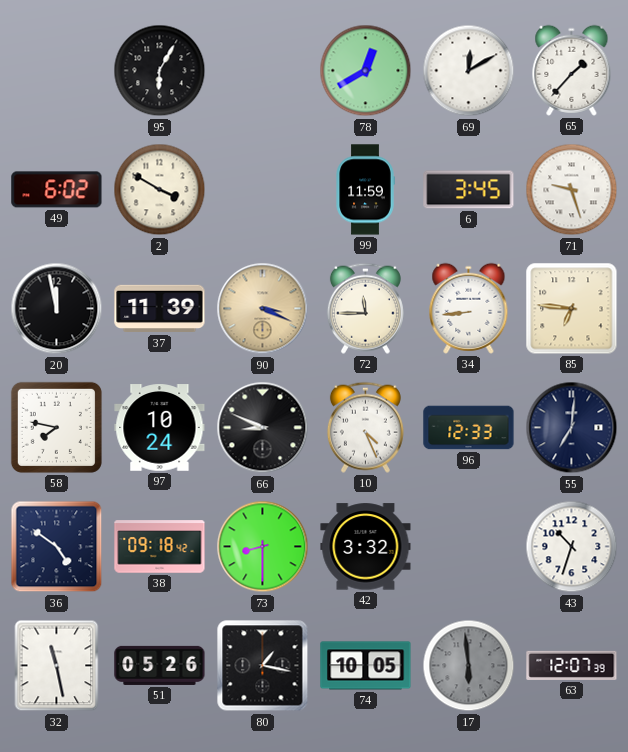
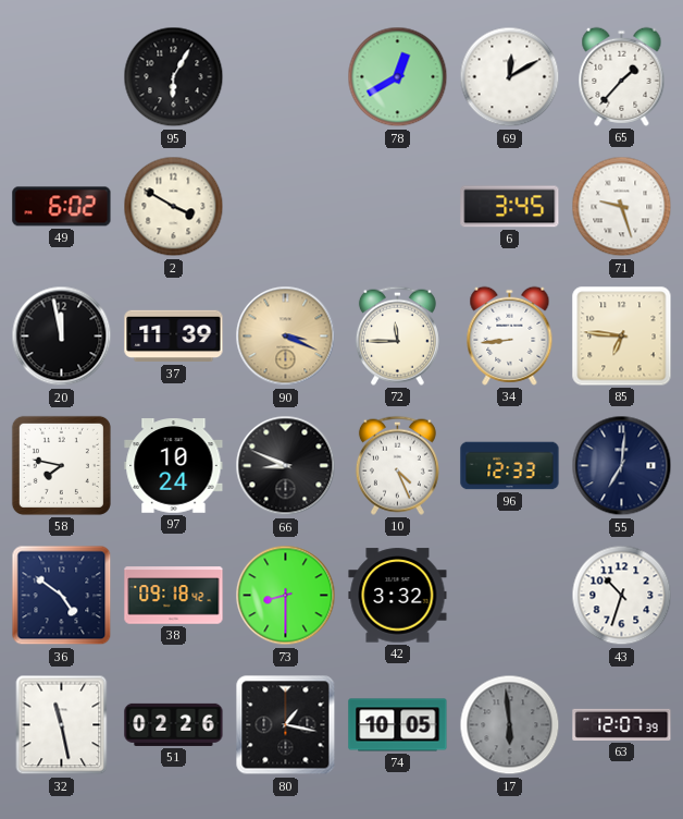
99: 11:59 -> none (365, 190)
51: 05:26 -> 02:26 (174, 724)
